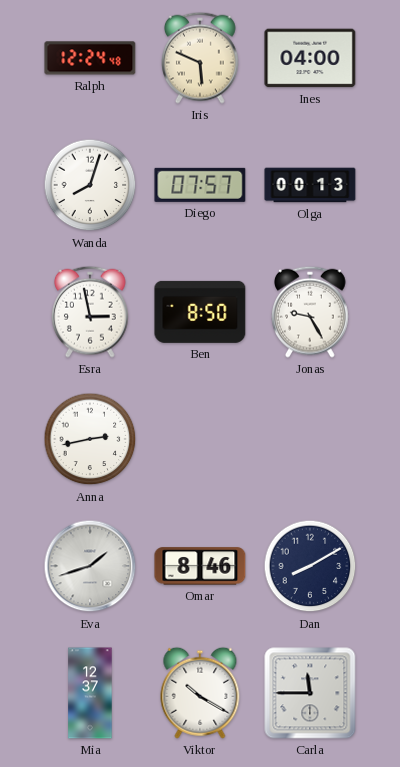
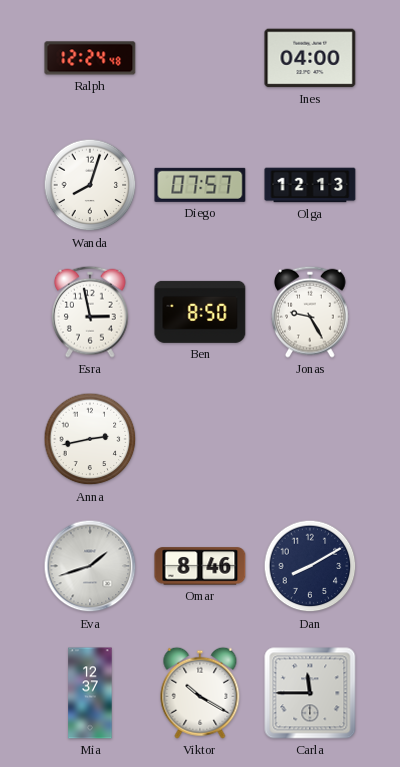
Iris: 5:49 -> none (201, 58)
Olga: 00:13 -> 12:13 (310, 185)
